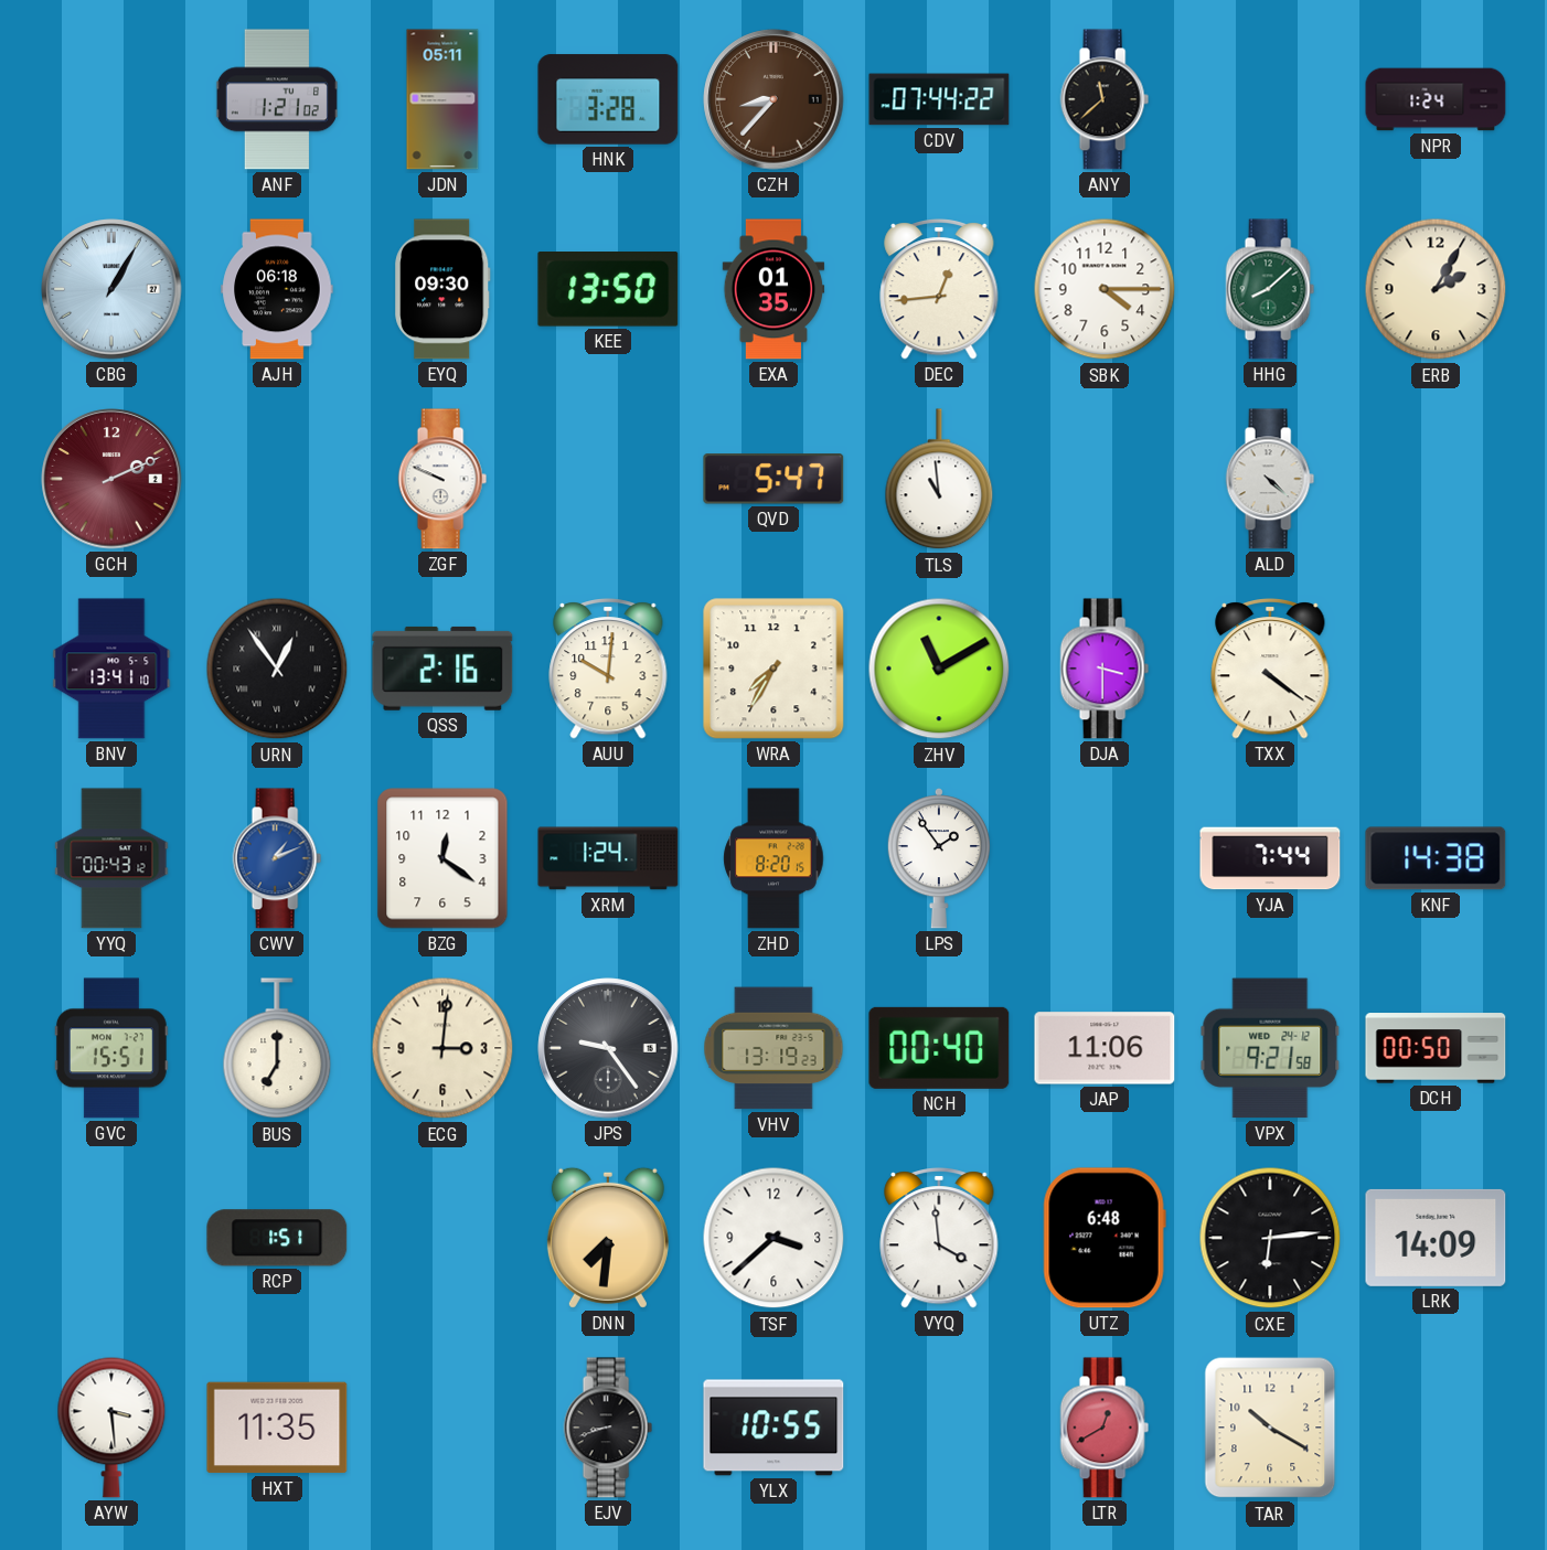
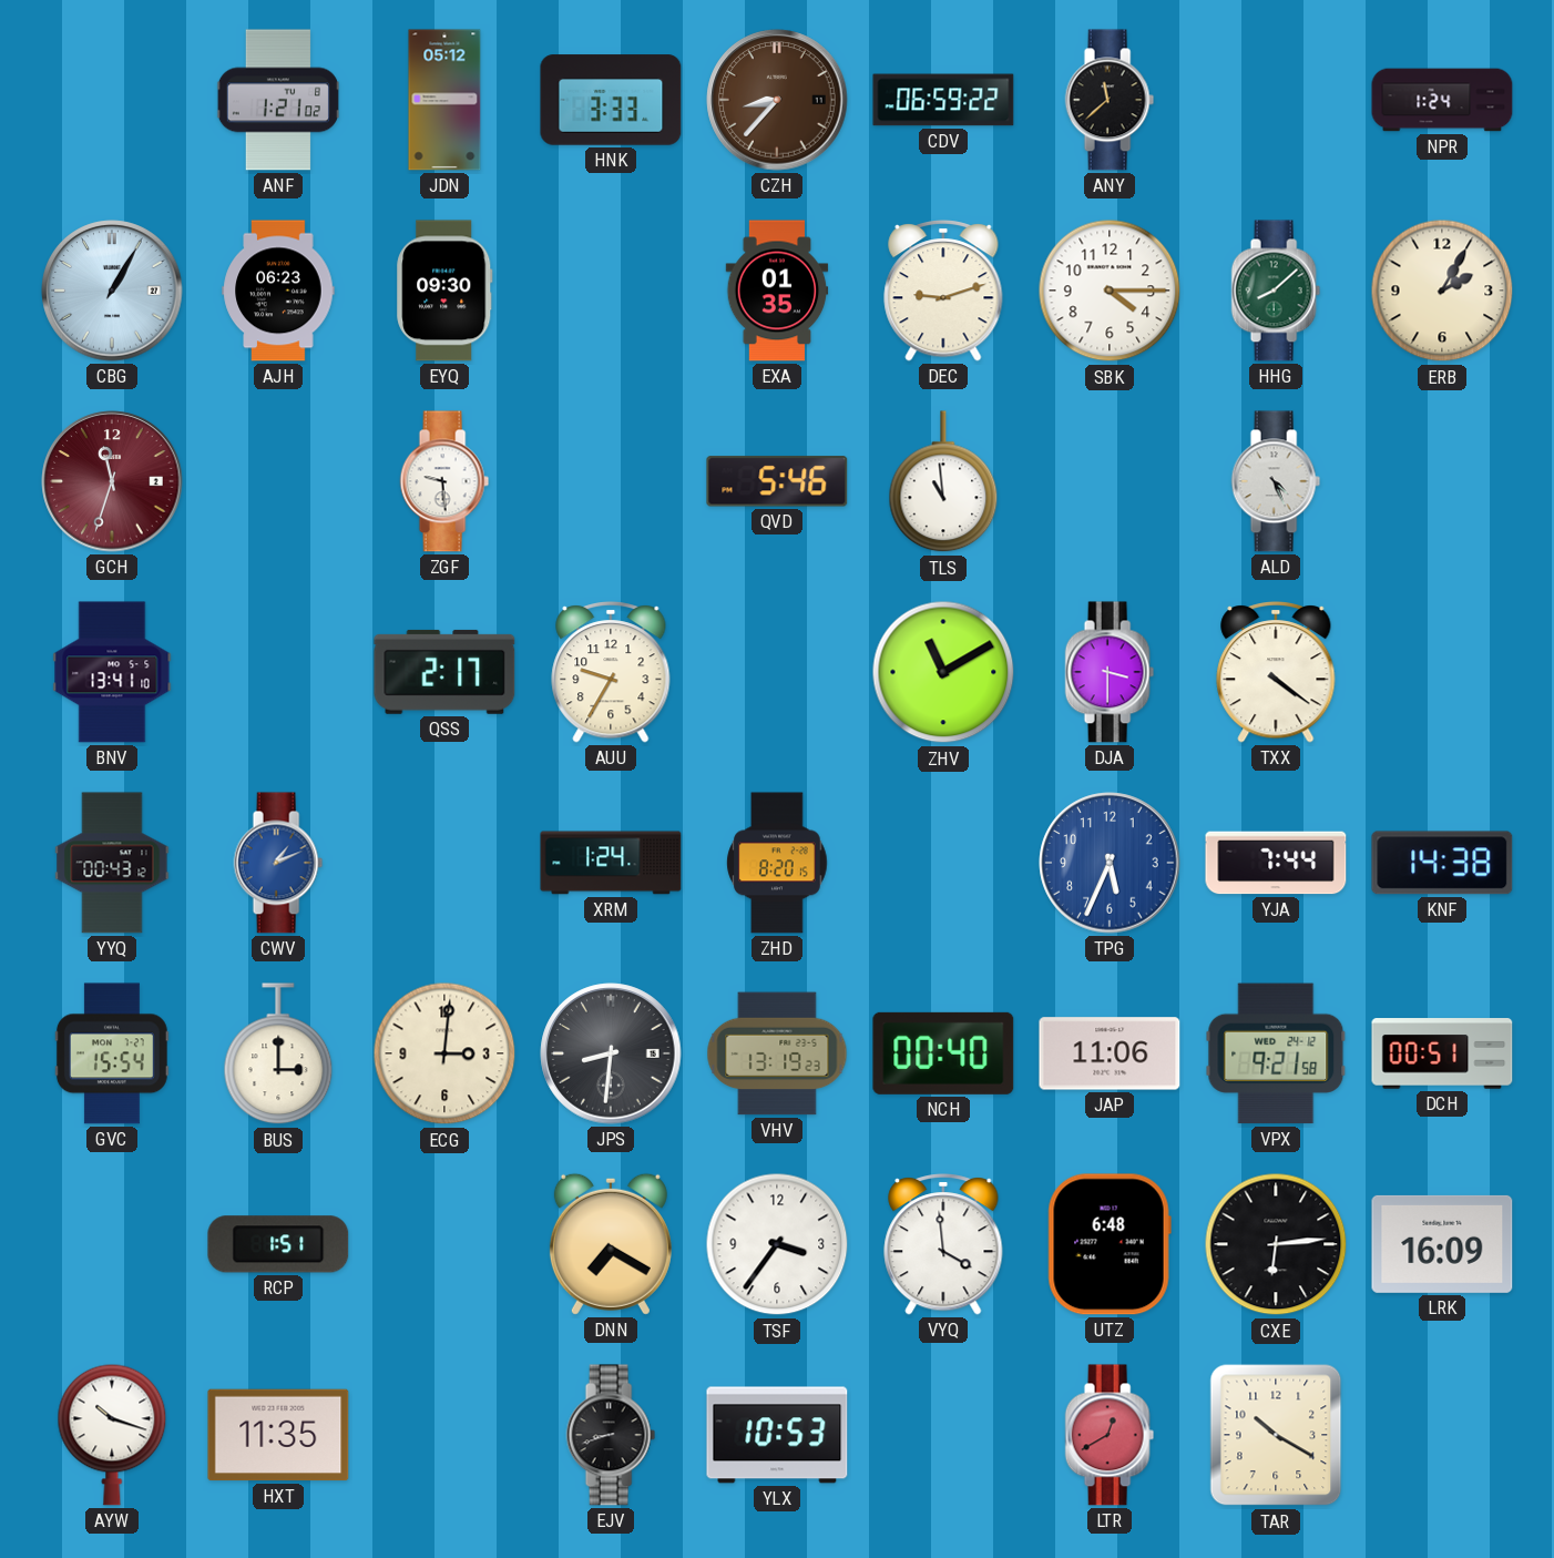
JDN: 05:11 -> 05:12 (444, 100)
HNK: 3:28 -> 3:33 (611, 100)
CDV: 07:44 -> 06:59 (943, 100)
AJH: 06:18 -> 06:23 (278, 291)
KEE: 13:50 -> none (608, 290)
DEC: 12:44 -> 9:12 (943, 292)
GCH: 2:11 -> 11:33 (112, 481)
ZGF: 9:49 -> 9:29 (444, 481)
QVD: 5:47 -> 5:46 (777, 481)
ALD: 4:22 -> 4:26 (1276, 481)
URN: 12:54 -> none (277, 669)
QSS: 2:16 -> 2:17 (444, 672)
AUU: 10:01 -> 9:35 (611, 673)
WRA: 7:35 -> none (773, 669)
BZG: 12:21 -> none (442, 858)
LPS: 1:54 -> none (939, 858)
TPG: none -> 5:34 (1110, 863)
GVC: 15:51 -> 15:54 (112, 1053)
BUS: 7:00 -> 3:00 (278, 1055)
JPS: 9:24 -> 8:31 (611, 1053)
DCH: 00:50 -> 00:51 (1442, 1053)
DNN: 7:31 -> 7:20 (611, 1244)
TSF: 3:38 -> 3:36 (777, 1244)
LRK: 14:09 -> 16:09 (1442, 1244)
AYW: 3:29 -> 10:18 (112, 1435)
YLX: 10:55 -> 10:53 (777, 1435)
